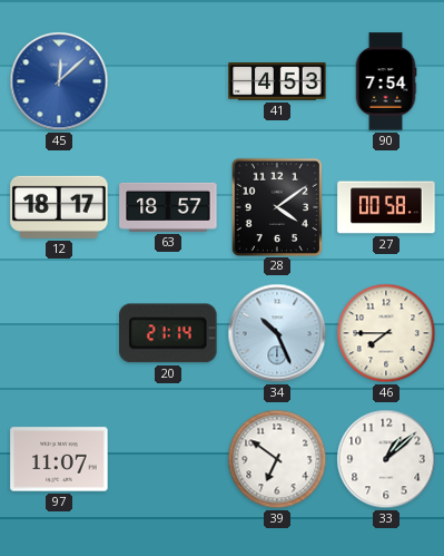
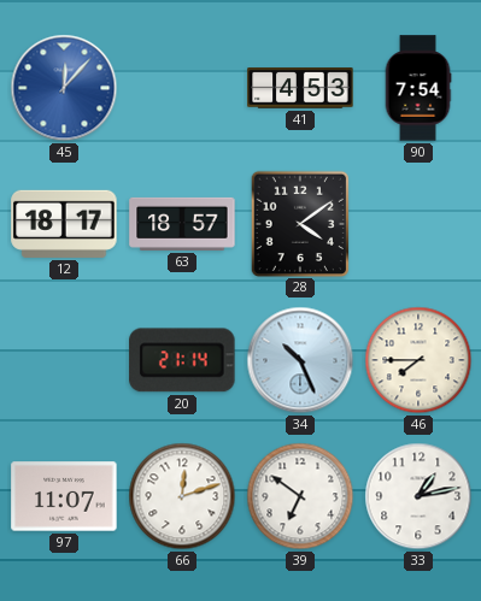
45: 12:08 -> 12:07 (64, 88)
27: 00:58 -> none (386, 207)
66: none -> 12:12 (182, 496)
33: 1:08 -> 1:13 (418, 496)
